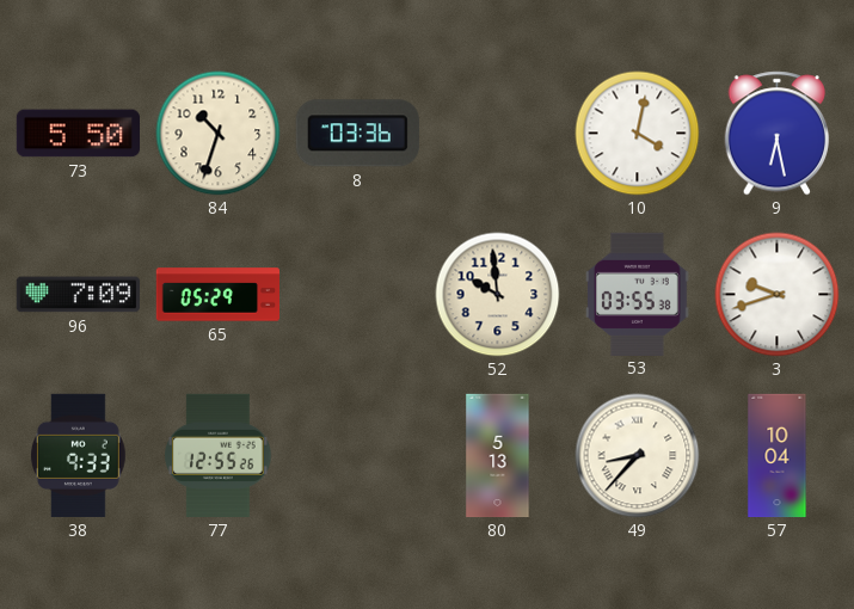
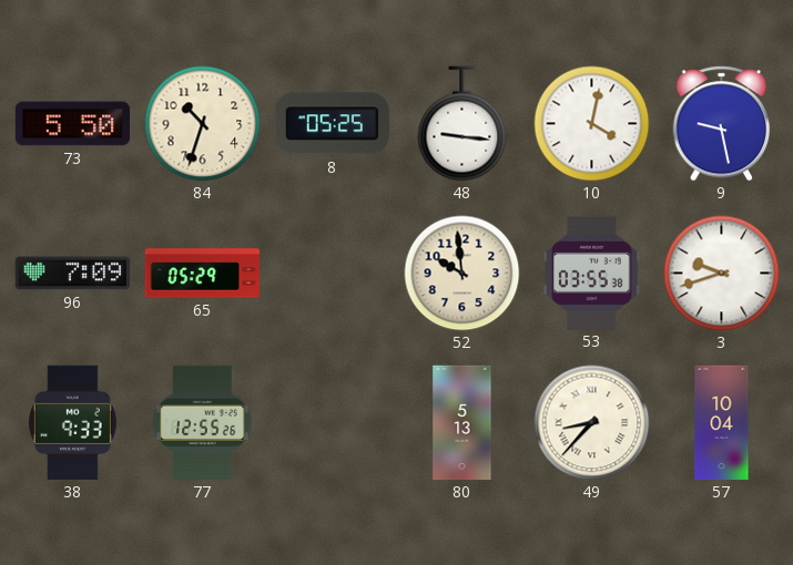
8: 03:36 -> 05:25 (332, 124)
48: none -> 9:16 (462, 124)
9: 6:28 -> 9:28 (722, 124)
